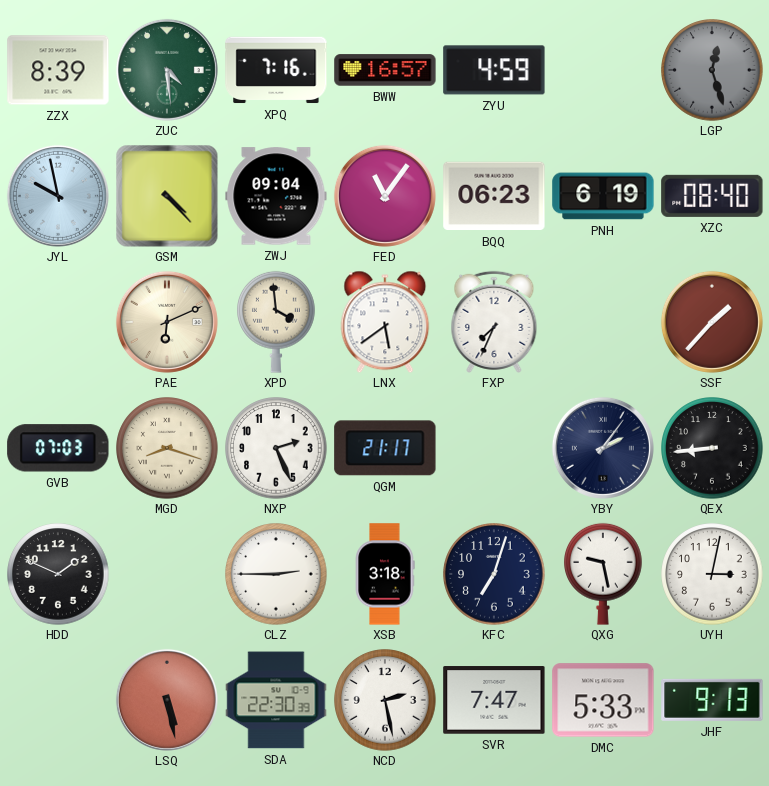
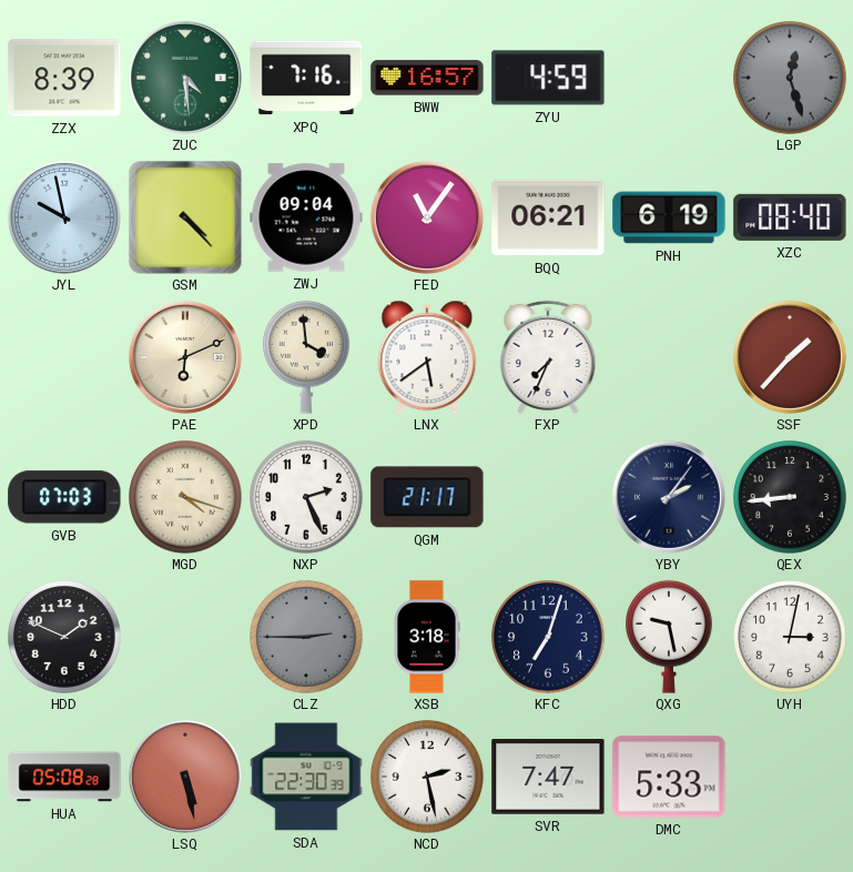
BQQ: 06:23 -> 06:21 (548, 217)
MGD: 8:18 -> 4:18 (185, 497)
CLZ dial: white -> grey (306, 637)
HUA: none -> 05:08 (64, 777)
JHF: 9:13 -> none (712, 700)
